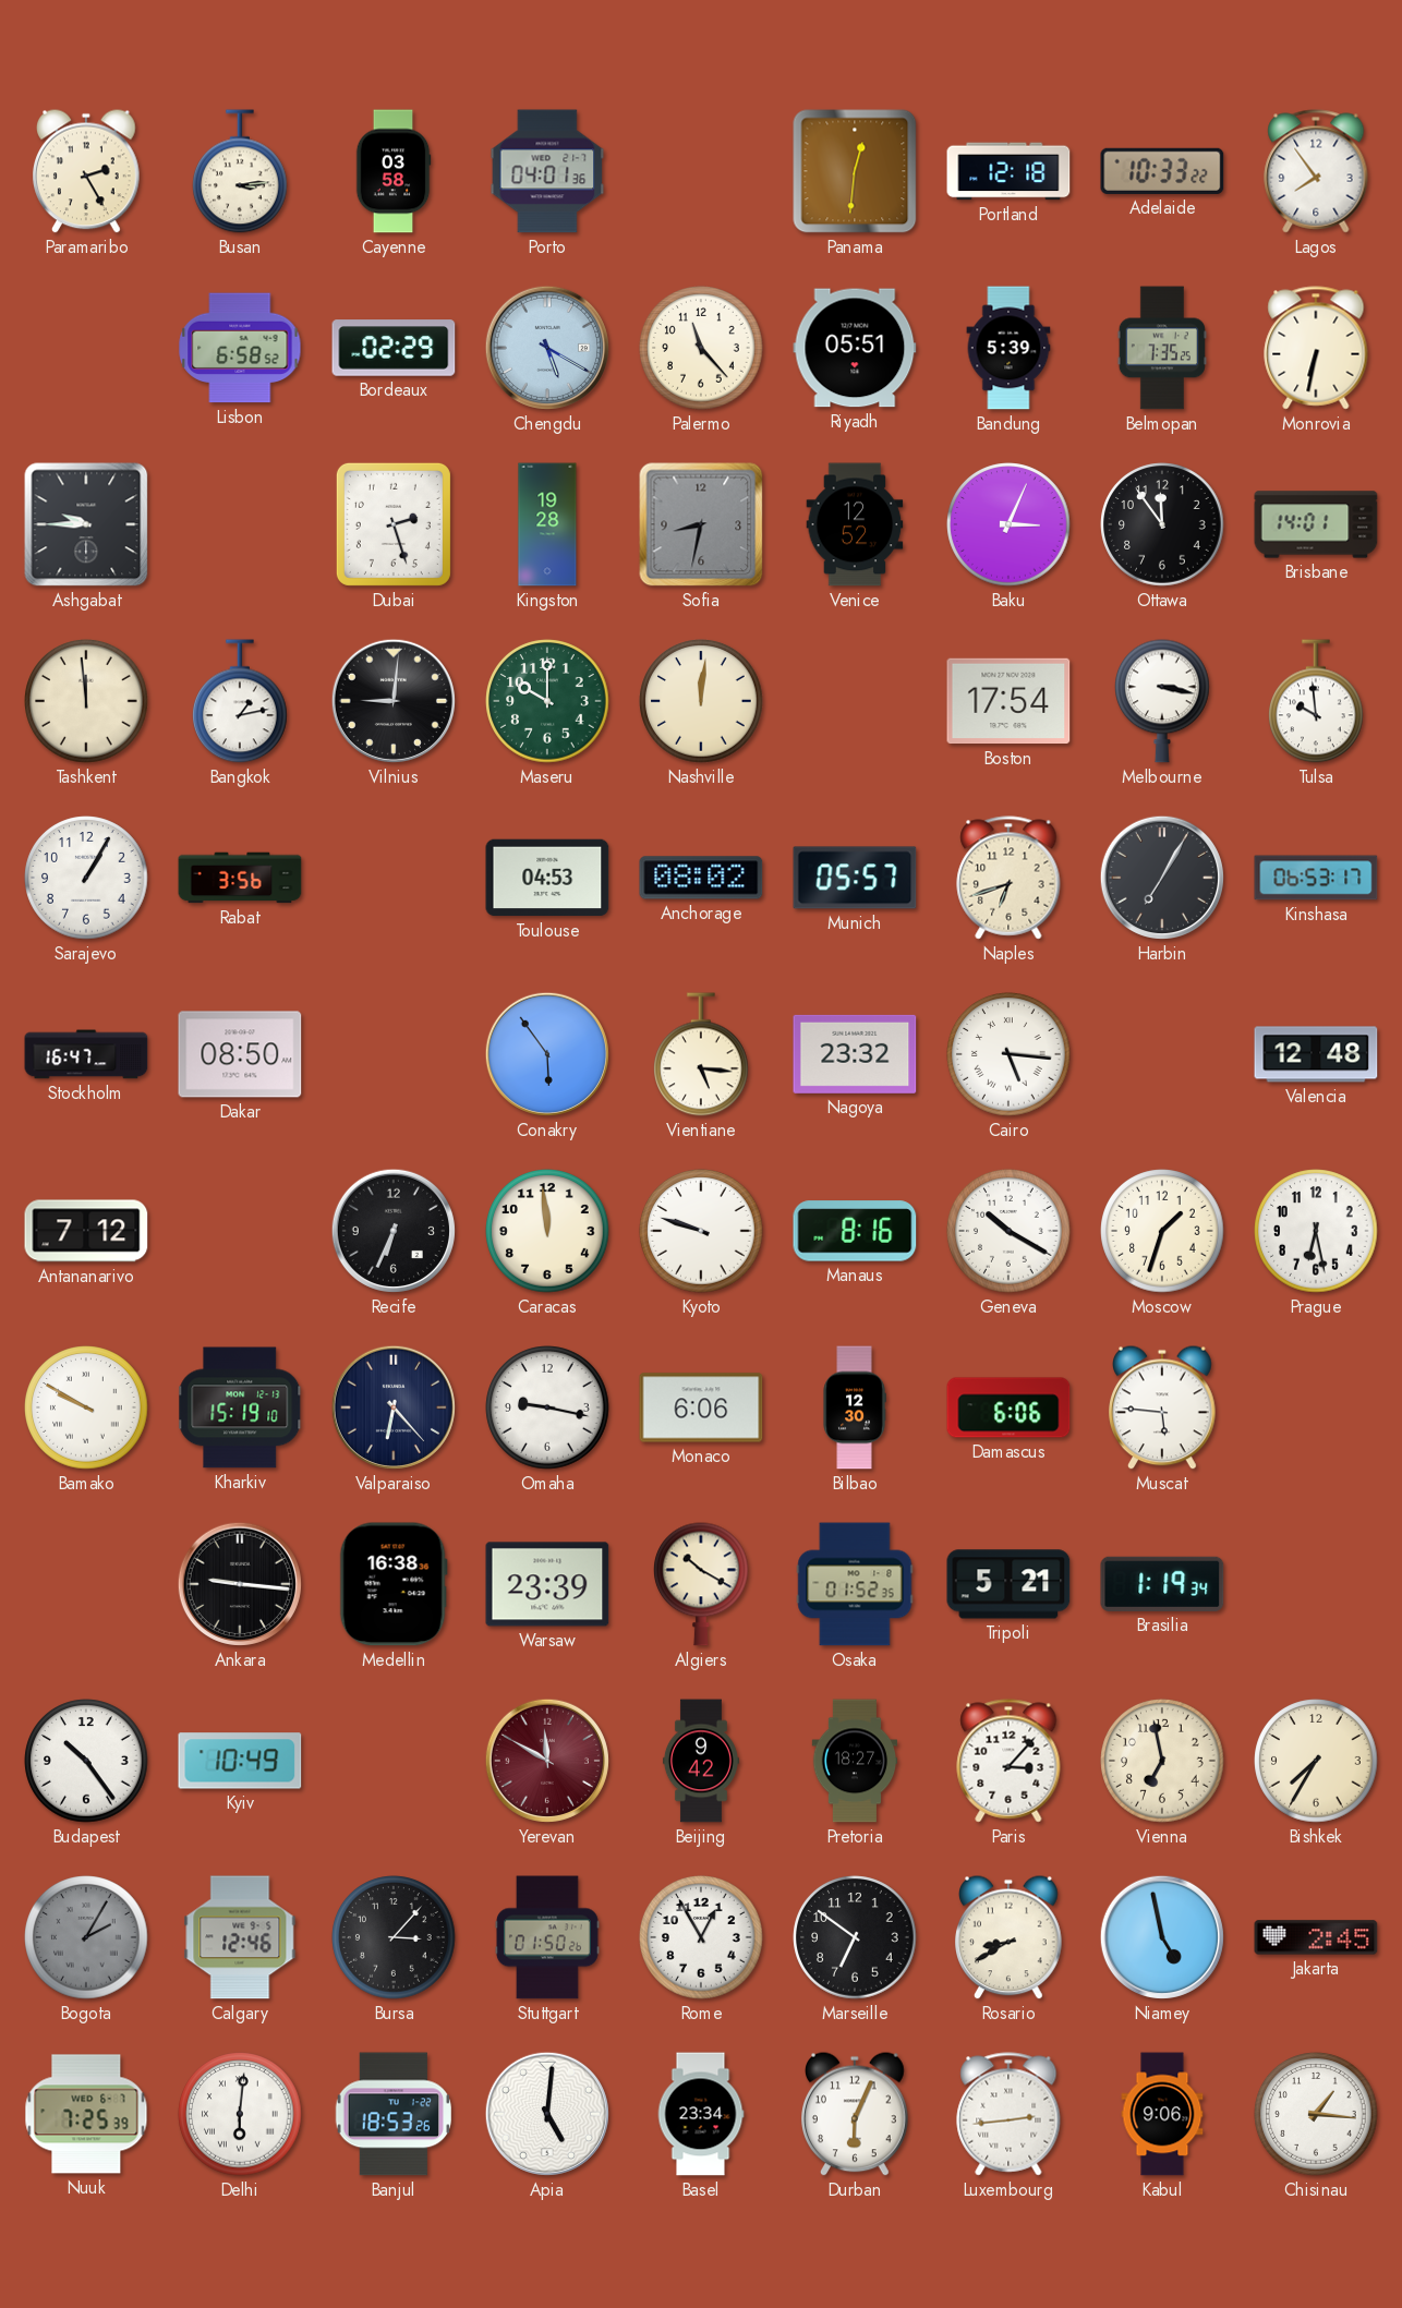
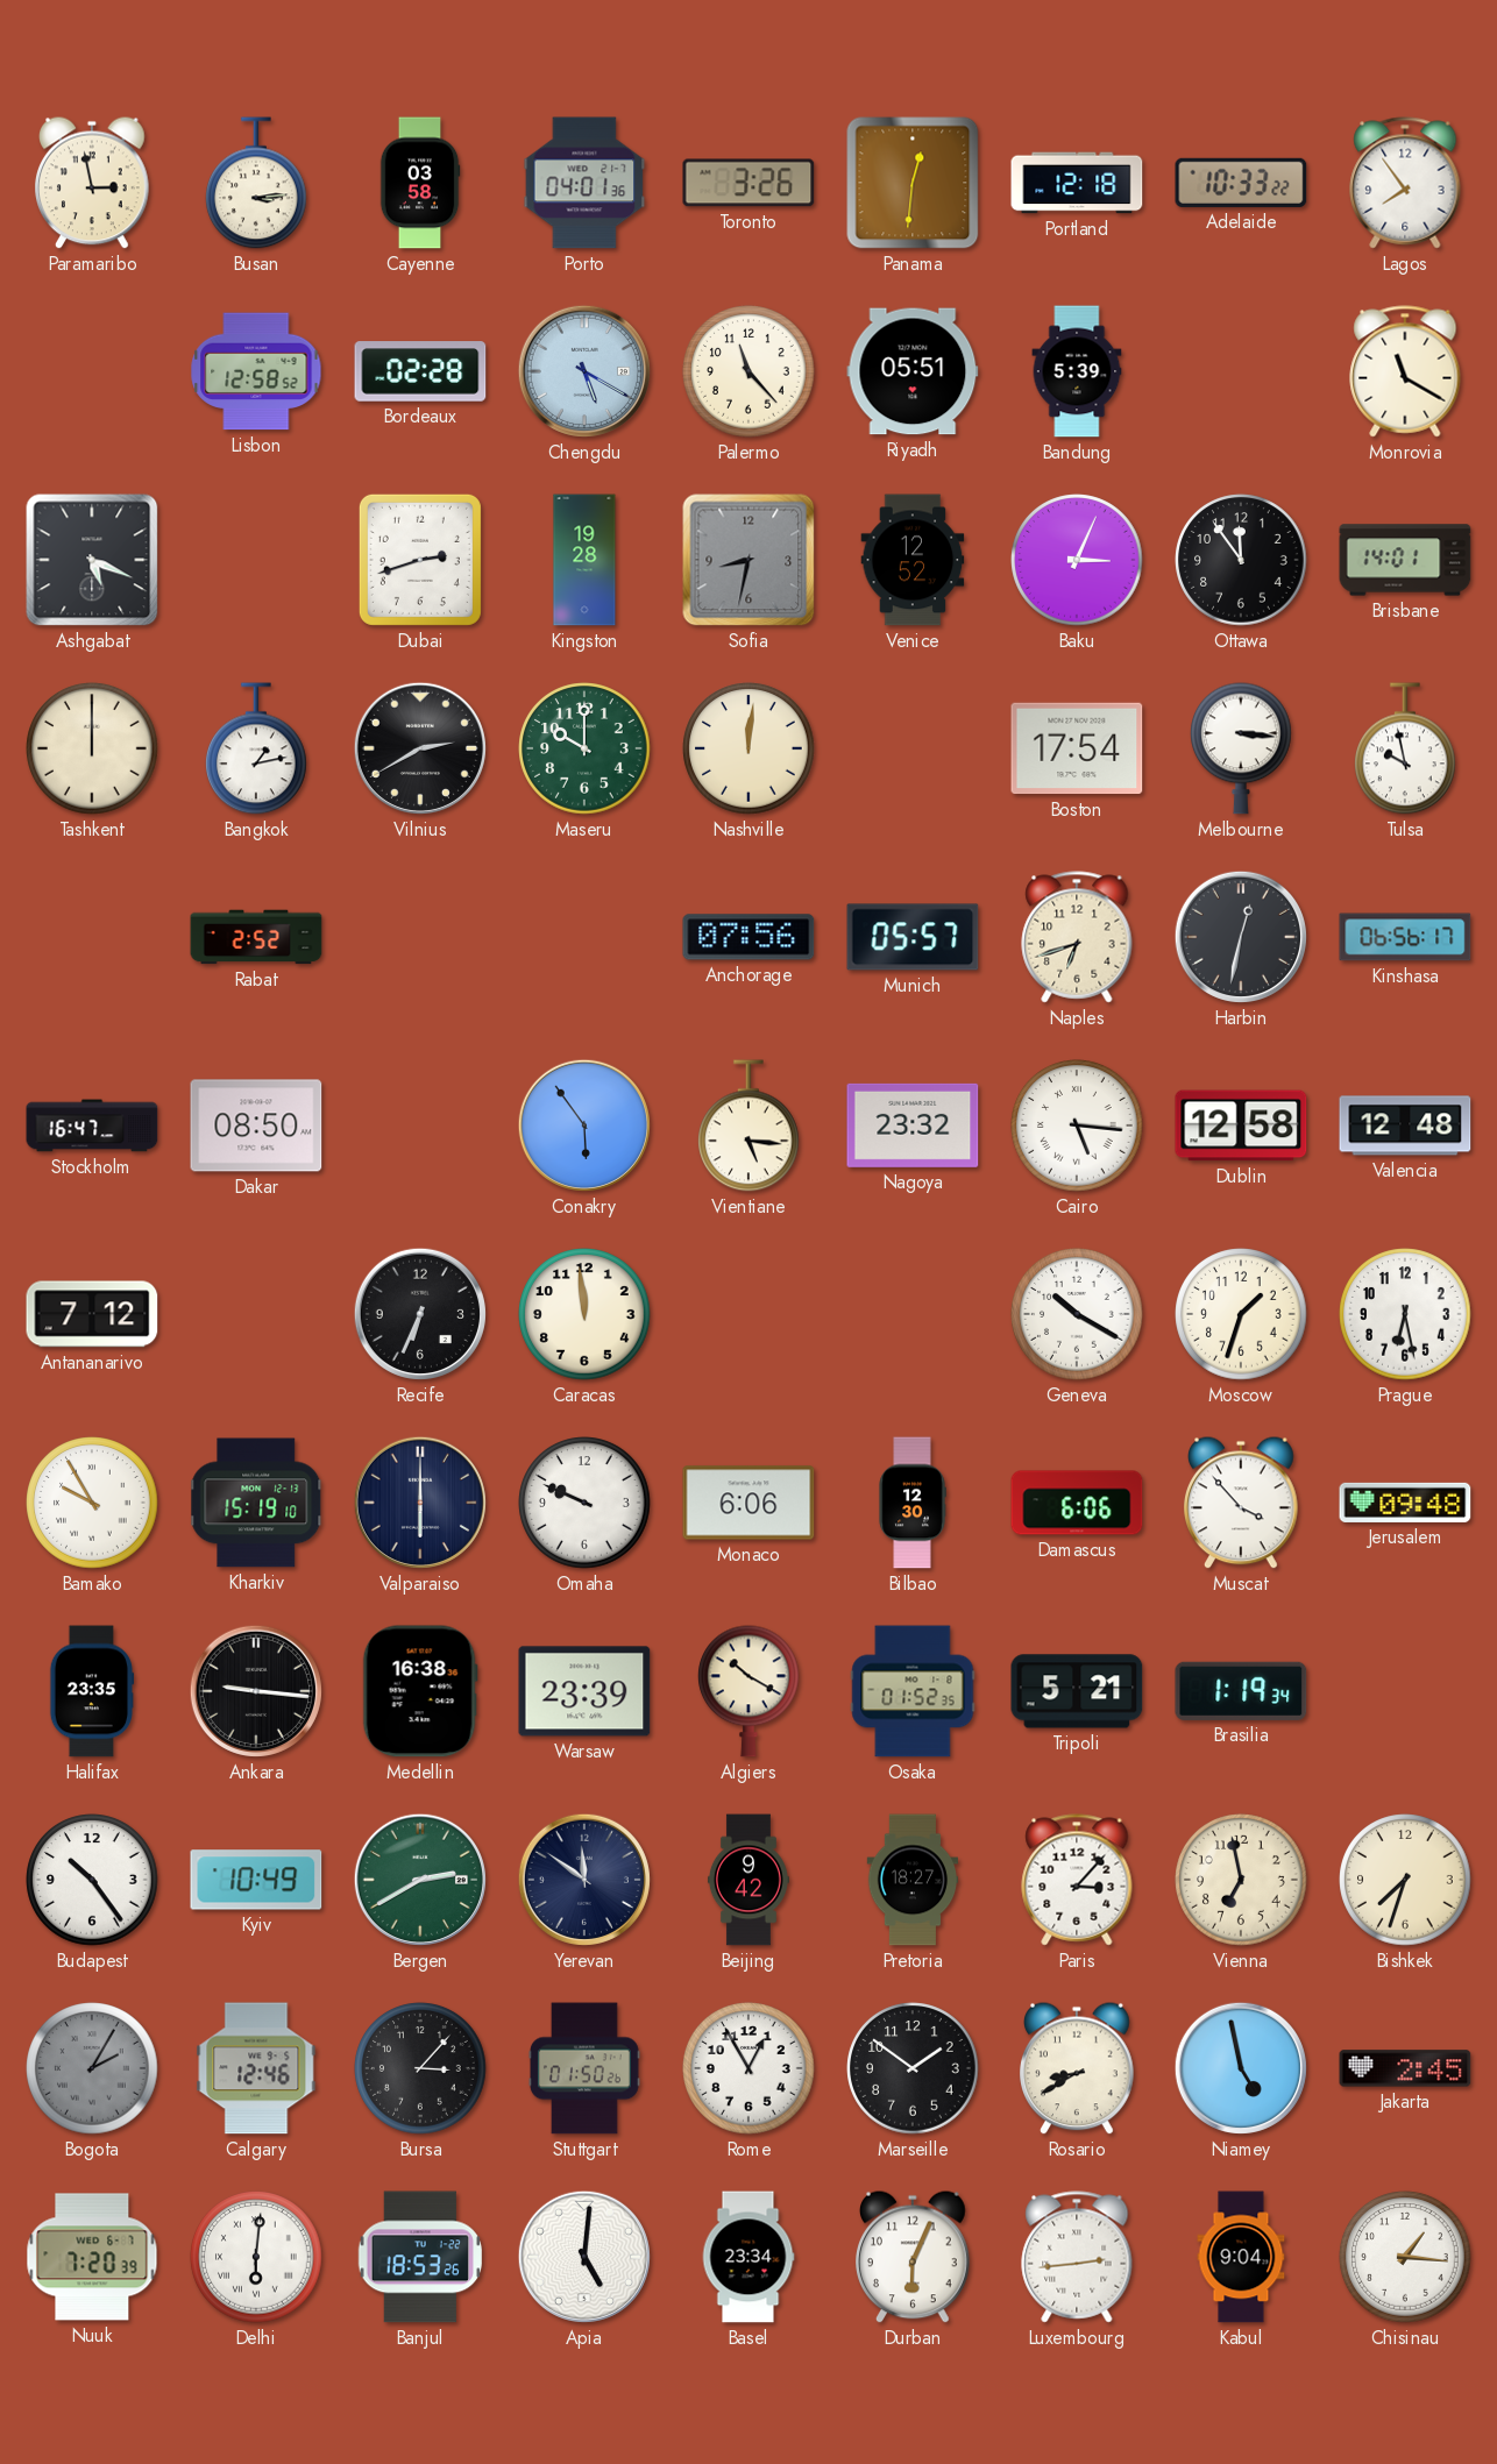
Paramaribo: 2:25 -> 2:58 (93, 183)
Toronto: none -> 3:26 (748, 183)
Lisbon: 6:58 -> 12:58 (256, 371)
Bordeaux: 02:29 -> 02:28 (420, 371)
Belmopan: 7:35 -> none (1162, 348)
Monrovia: 6:32 -> 11:20 (1405, 371)
Ashgabat: 9:45 -> 5:19 (92, 560)
Dubai: 2:27 -> 2:42 (420, 560)
Tashkent: 11:59 -> 12:00 (92, 748)
Vilnius: 9:01 -> 2:40 (420, 748)
Melbourne: 3:17 -> 3:16 (1242, 748)
Tulsa: 9:59 -> 9:58 (1406, 748)
Sarajevo: 1:05 -> none (86, 878)
Rabat: 3:56 -> 2:52 (256, 937)
Toulouse: 04:53 -> none (547, 878)
Anchorage: 08:02 -> 07:56 (748, 937)
Harbin: 7:05 -> 12:32 (1241, 937)
Kinshasa: 06:53 -> 06:56 (1405, 937)
Dublin: none -> 12:58 (1241, 1126)
Kyoto: 9:48 -> none (701, 1231)
Manaus: 8:16 -> none (855, 1231)
Bamako: 9:50 -> 9:55 (92, 1503)
Valparaiso: 6:23 -> 6:00 (420, 1503)
Omaha: 9:17 -> 9:49 (584, 1503)
Muscat: 5:46 -> 3:53 (1242, 1503)
Jerusalem: none -> 09:48 (1405, 1503)
Halifax: none -> 23:35 (92, 1691)
Bergen: none -> 2:40 (420, 1880)
Yerevan: 11:50 -> 11:51 (584, 1880)
Yerevan dial: burgundy -> navy (584, 1880)
Bishkek: 7:35 -> 7:33 (1405, 1880)
Marseille: 6:51 -> 1:51 (913, 2068)
Nuuk: 7:25 -> 7:20 (92, 2257)
Kabul: 9:06 -> 9:04 (1241, 2257)
